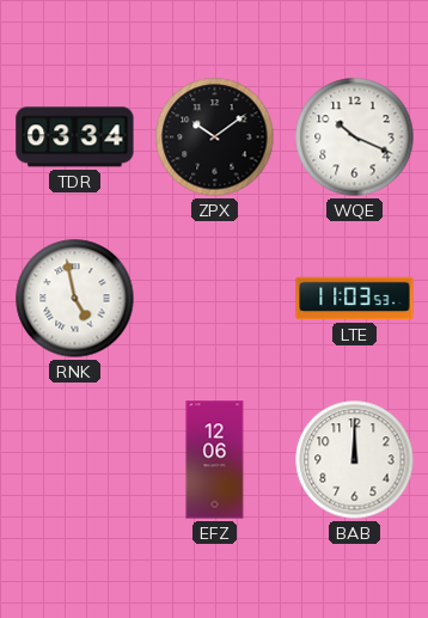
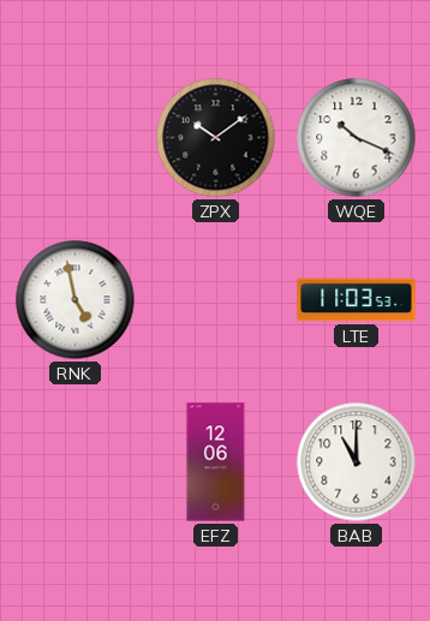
TDR: 03:34 -> none (75, 137)
BAB: 12:00 -> 11:00 (357, 462)
